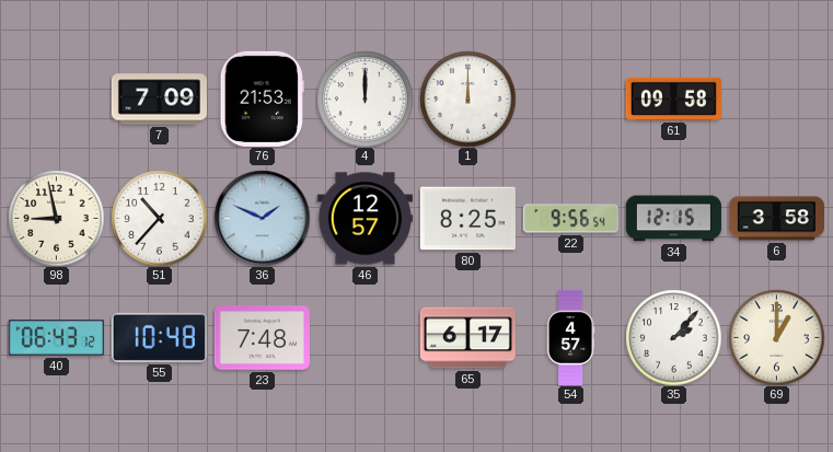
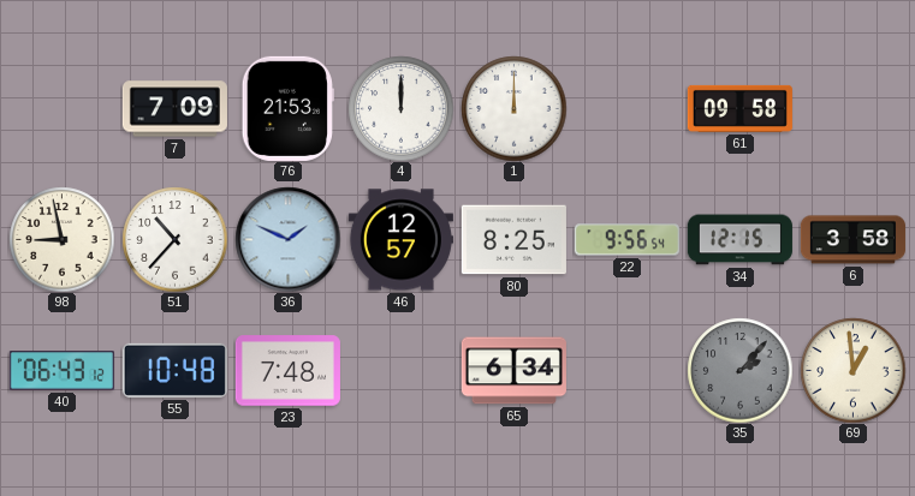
65: 6:17 -> 6:34 (513, 371)
54: 4:57 -> none (570, 337)
35 dial: white -> grey (739, 370)
69: 1:00 -> 12:59 (852, 370)
